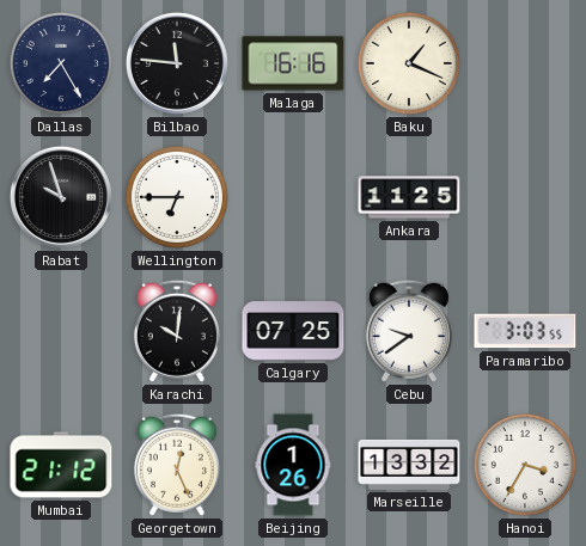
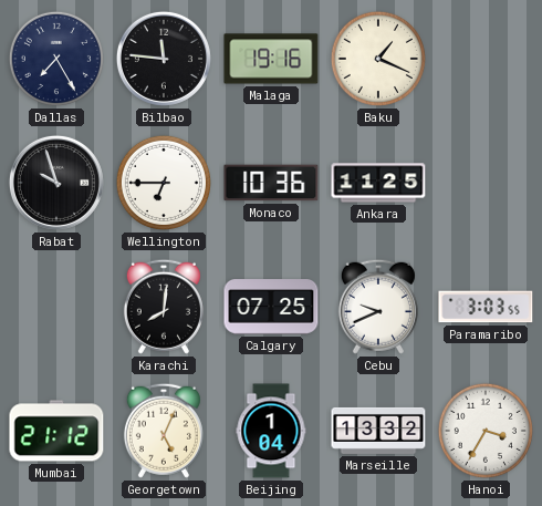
Malaga: 16:16 -> 19:16 (271, 59)
Monaco: none -> 10:36 (271, 183)
Karachi: 10:01 -> 8:01 (164, 307)
Cebu: 9:39 -> 9:41 (378, 307)
Georgetown: 12:26 -> 5:04 (164, 431)
Beijing: 1:26 -> 1:04 (271, 431)
